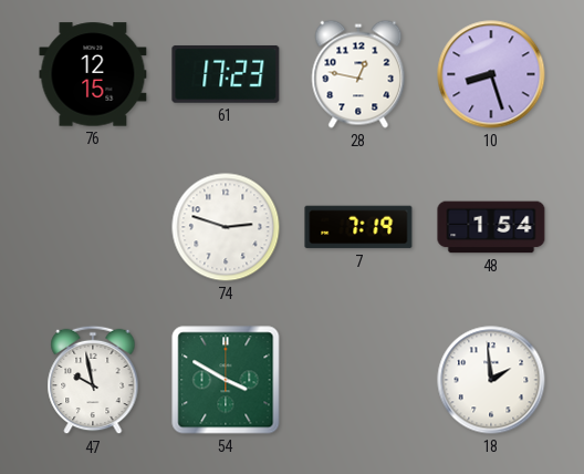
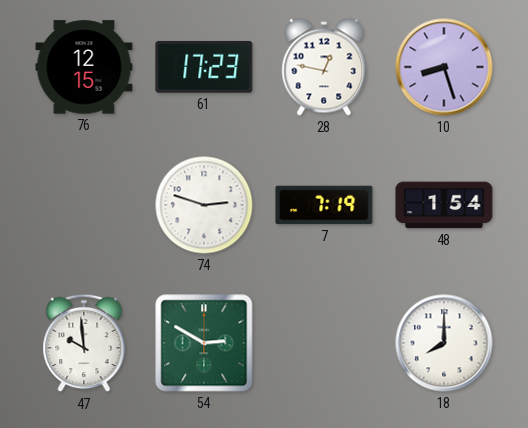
47: 9:58 -> 9:59 (84, 343)
54: 3:50 -> 2:50 (204, 343)
18: 1:59 -> 8:00 (444, 343)
